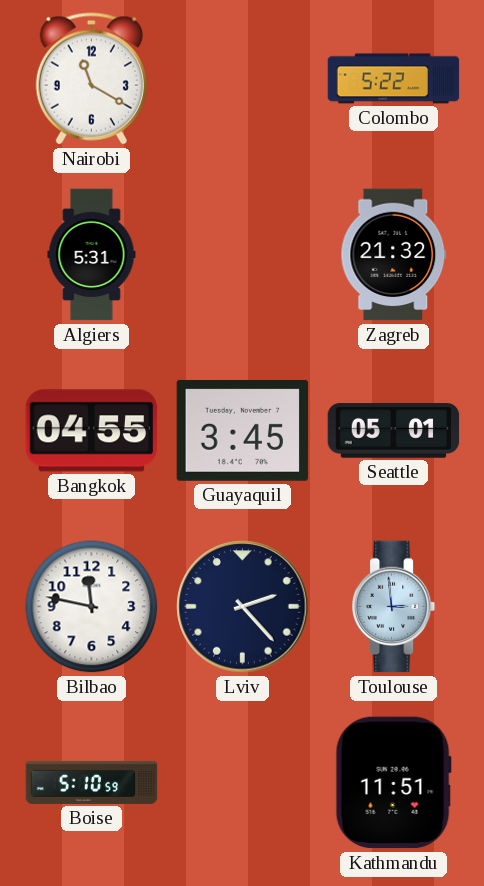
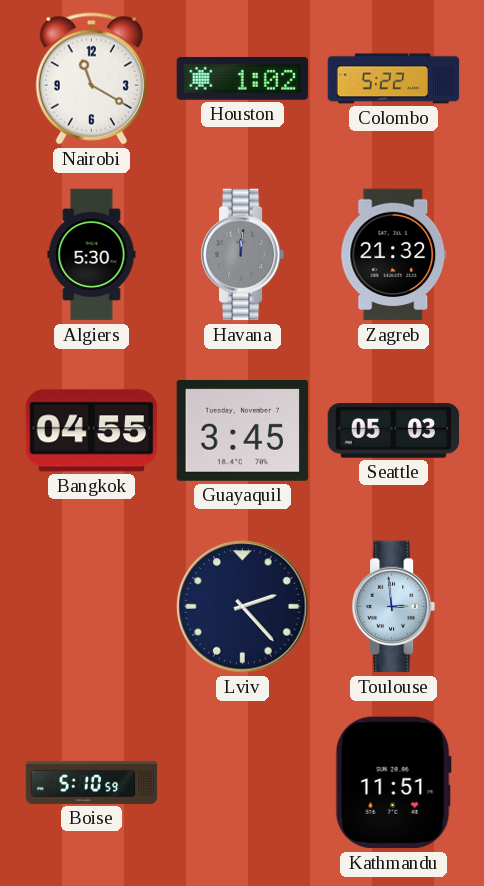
Houston: none -> 1:02 (243, 78)
Algiers: 5:31 -> 5:30 (92, 255)
Havana: none -> 12:01 (243, 255)
Seattle: 05:01 -> 05:03 (394, 431)
Bilbao: 11:47 -> none (92, 607)
